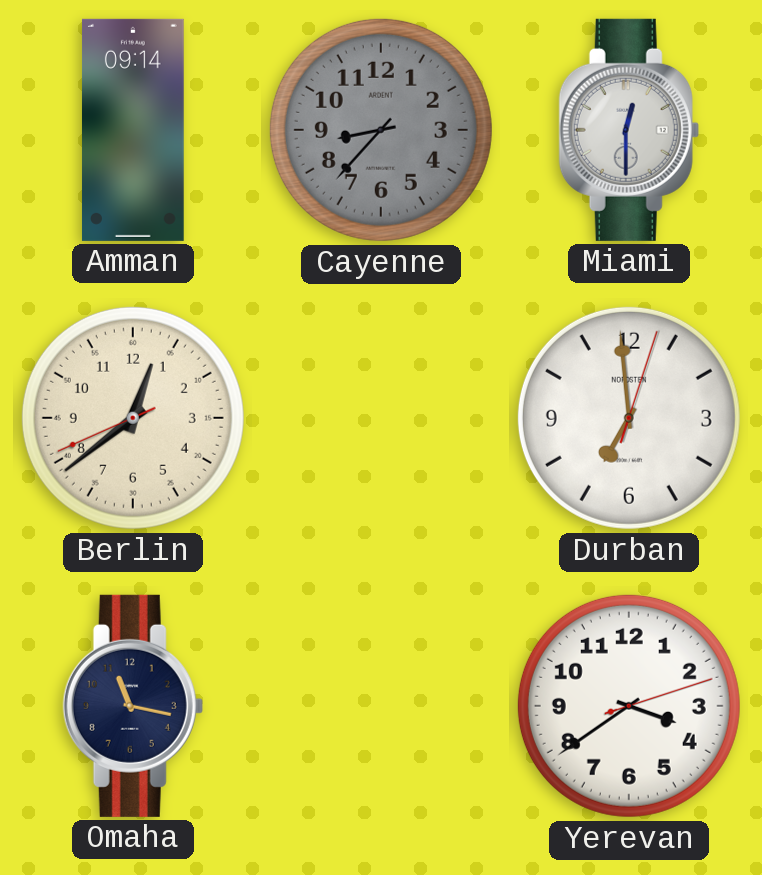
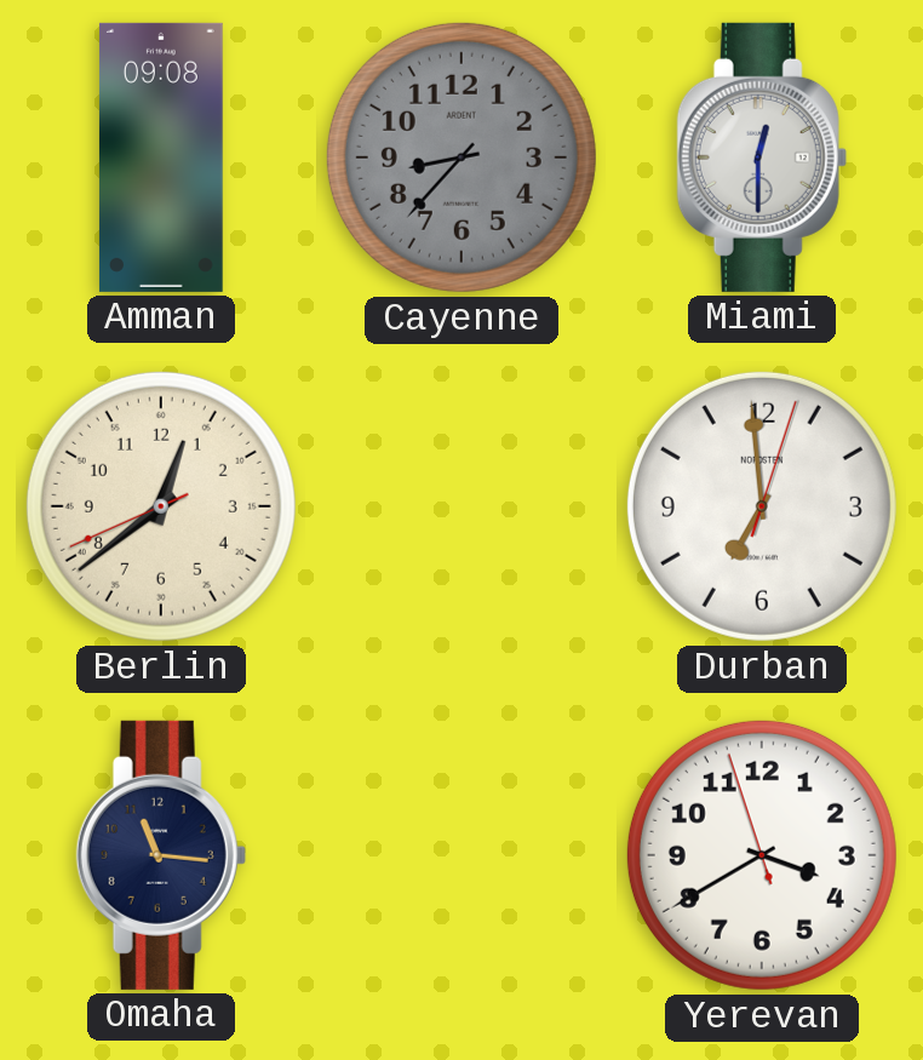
Amman: 09:14 -> 09:08 (161, 157)
Omaha: 11:17 -> 11:16 (161, 855)
Yerevan: 3:39:12 -> 3:39:57 (762, 855)
